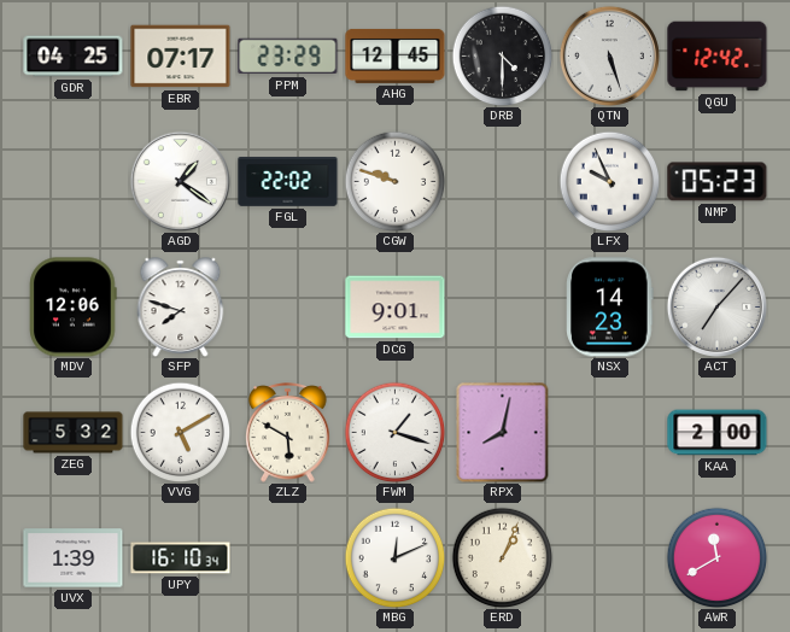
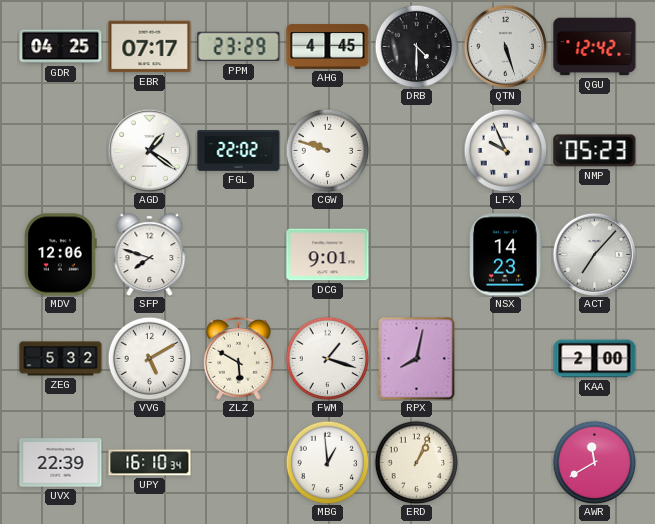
AHG: 12:45 -> 4:45 (328, 46)
UVX: 1:39 -> 22:39 (61, 463)
MBG: 12:11 -> 12:59 (327, 462)
